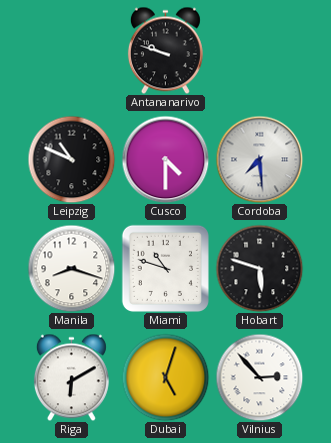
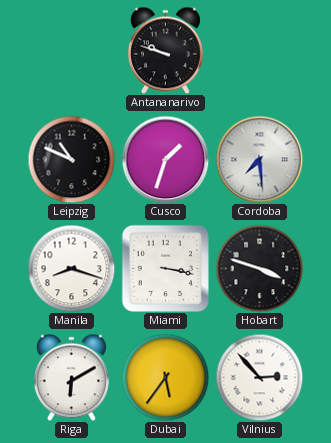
Cusco: 4:30 -> 1:33 (165, 159)
Miami: 10:48 -> 3:17 (165, 268)
Hobart: 5:48 -> 3:48 (259, 268)
Dubai: 5:03 -> 5:36 (165, 377)
